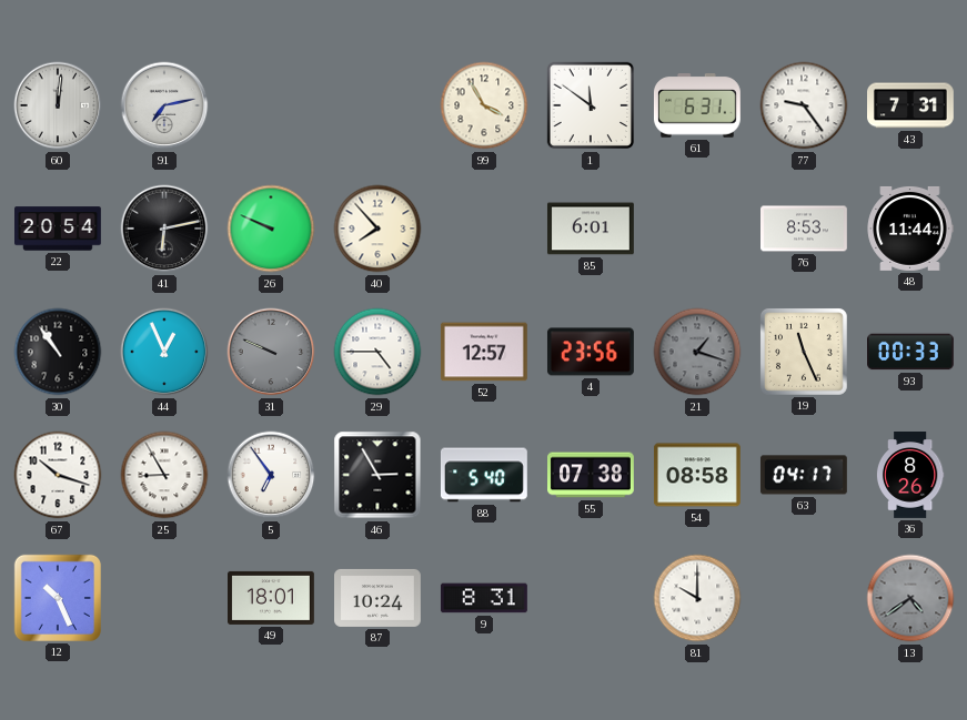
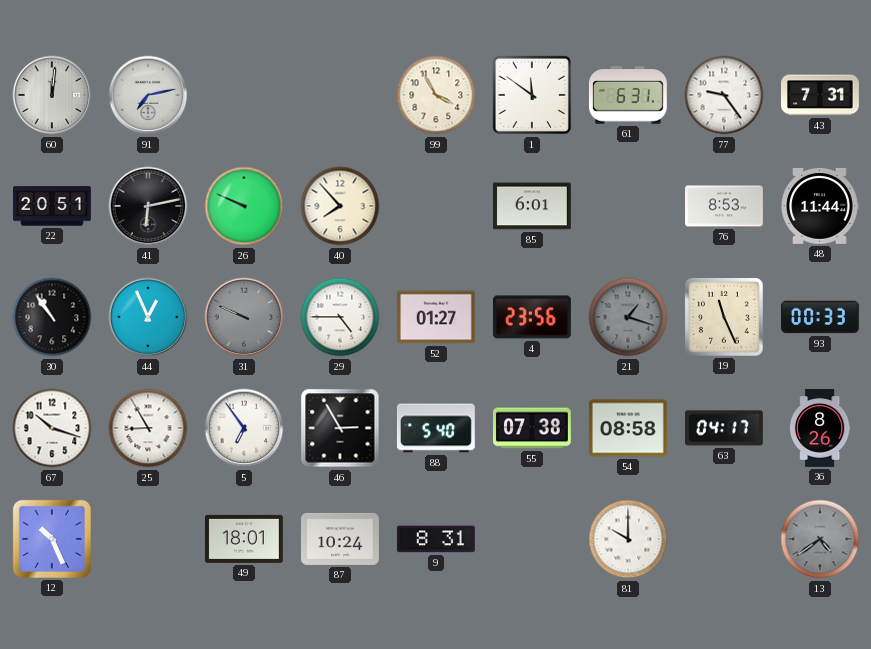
22: 20:54 -> 20:51 (53, 206)
52: 12:57 -> 01:27 (436, 317)
